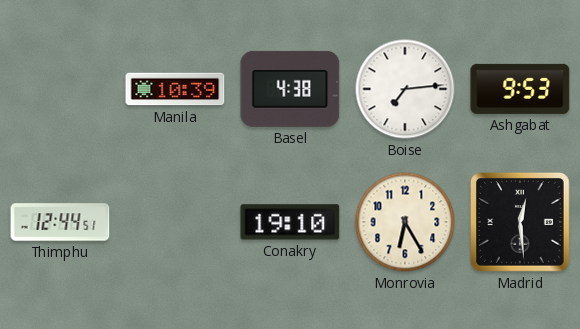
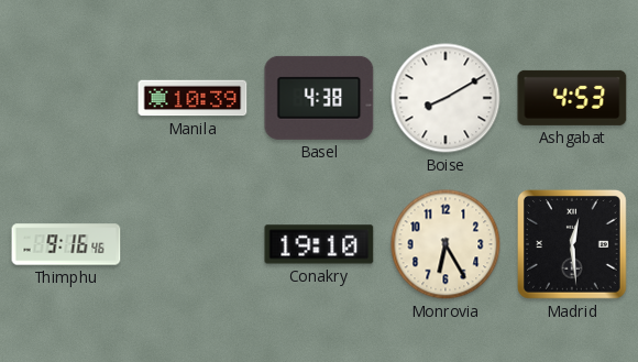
Boise: 7:14 -> 8:10 (446, 98)
Ashgabat: 9:53 -> 4:53 (572, 98)
Thimphu: 12:44 -> 9:16 (66, 244)
